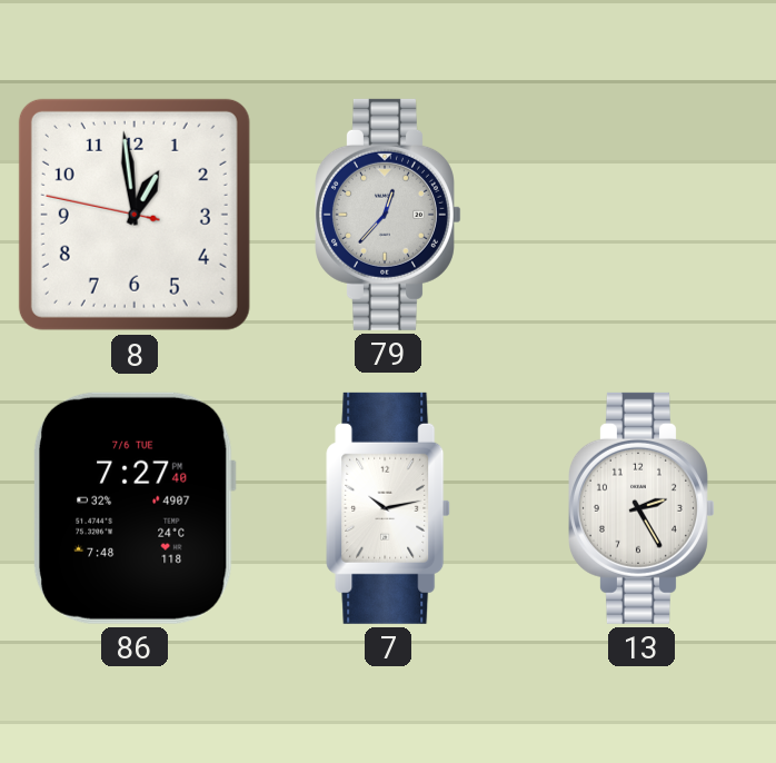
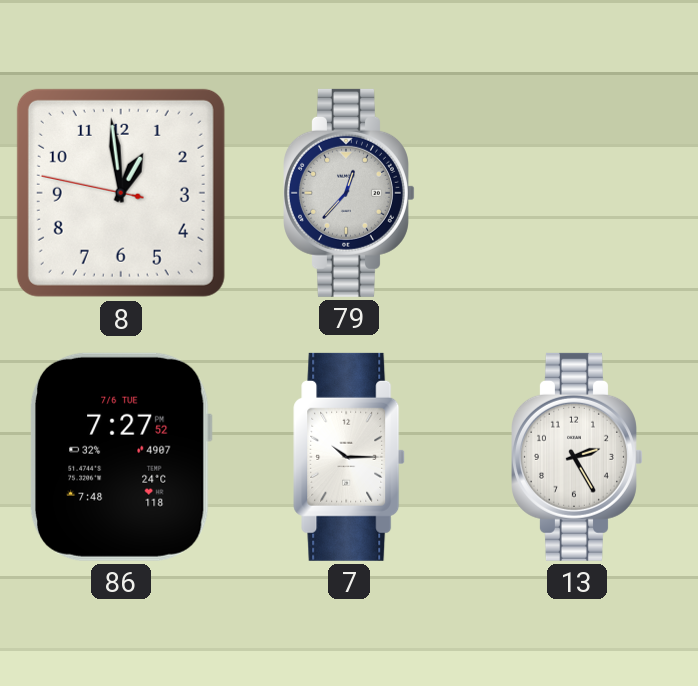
86: 7:27:40 -> 7:27:52 (121, 457)
7: 10:13 -> 10:15 (350, 457)
